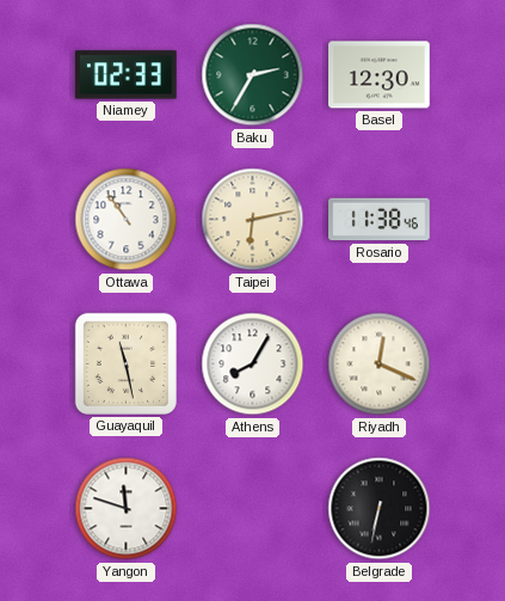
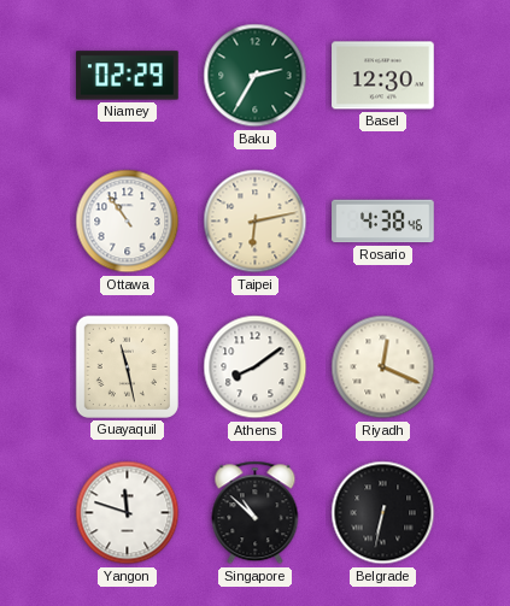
Niamey: 02:33 -> 02:29 (128, 76)
Rosario: 11:38 -> 4:38 (383, 222)
Athens: 8:05 -> 8:09 (256, 367)
Singapore: none -> 10:52 (256, 513)
